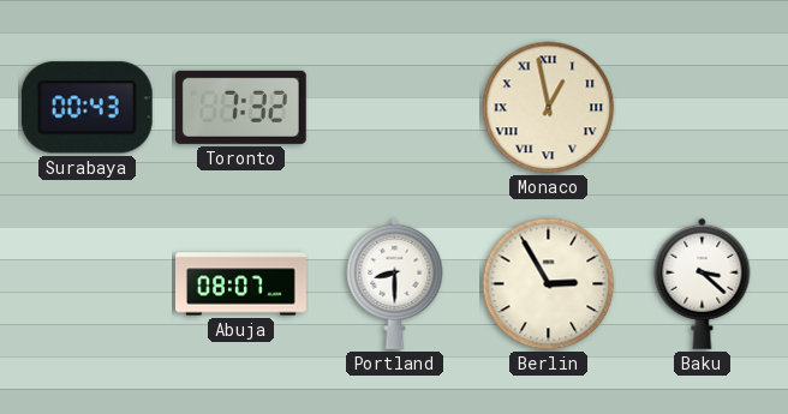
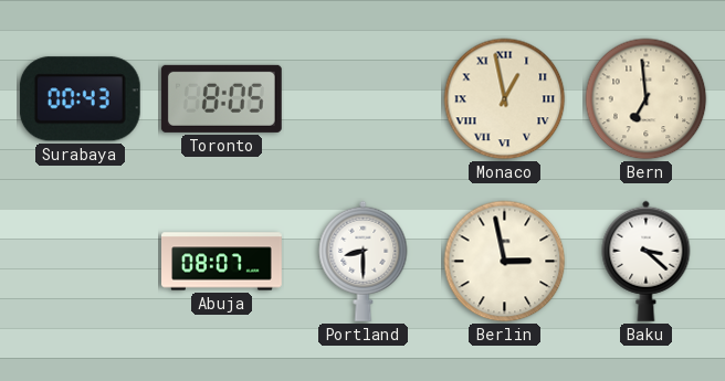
Toronto: 7:32 -> 8:05 (221, 98)
Bern: none -> 6:59 (647, 99)
Berlin: 2:55 -> 2:58 (505, 262)
